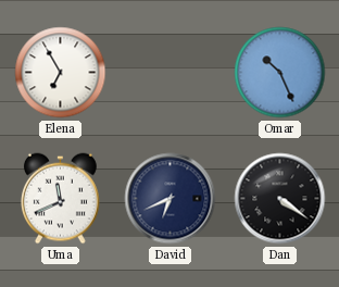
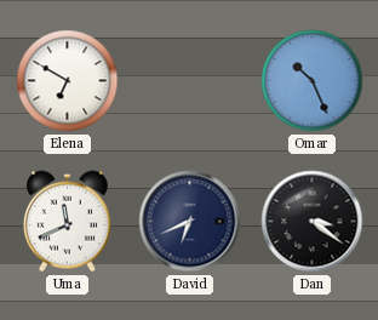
Elena: 6:55 -> 6:50 (68, 81)
Dan: 4:21 -> 3:21 (313, 222)
